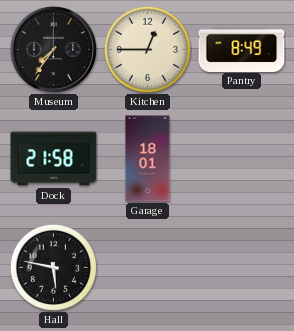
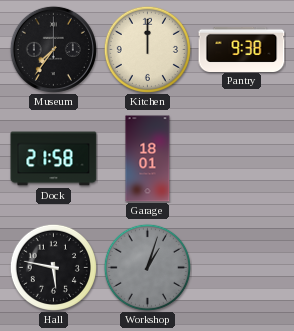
Kitchen: 12:45 -> 12:00 (147, 49)
Pantry: 8:49 -> 9:38 (242, 49)
Workshop: none -> 1:03 (147, 267)
